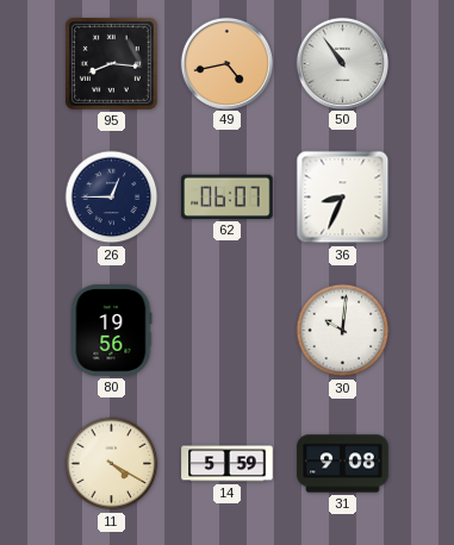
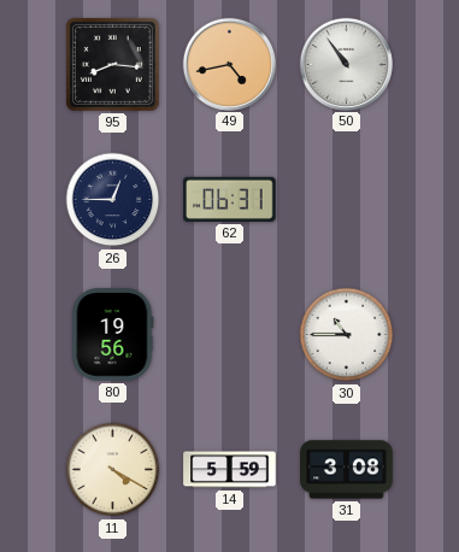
62: 06:07 -> 06:31 (230, 199)
36: 8:34 -> none (343, 198)
30: 10:01 -> 10:45 (347, 335)
31: 9:08 -> 3:08 (347, 470)
